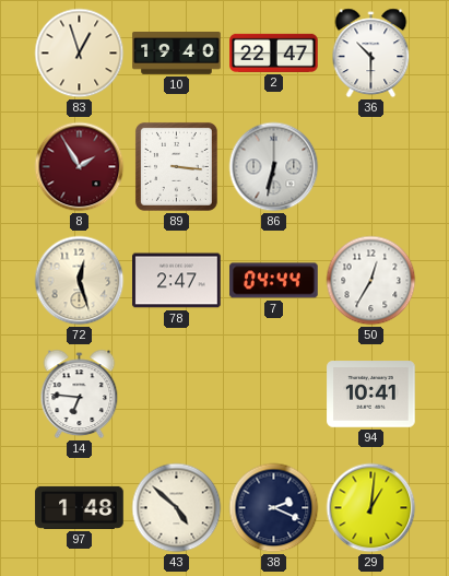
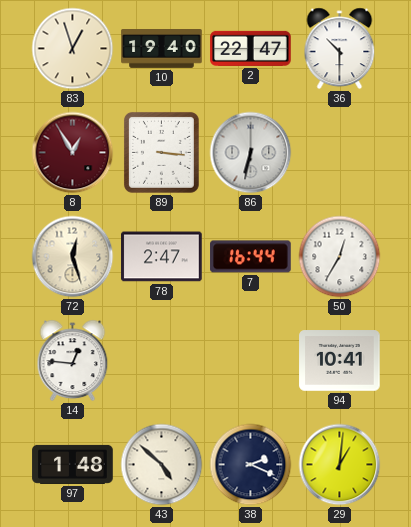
8: 1:55 -> 12:55 (73, 153)
7: 04:44 -> 16:44 (251, 257)
14: 6:46 -> 12:46 (73, 361)
